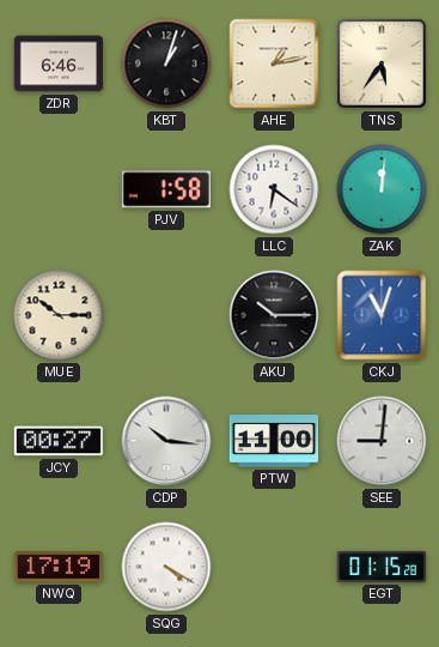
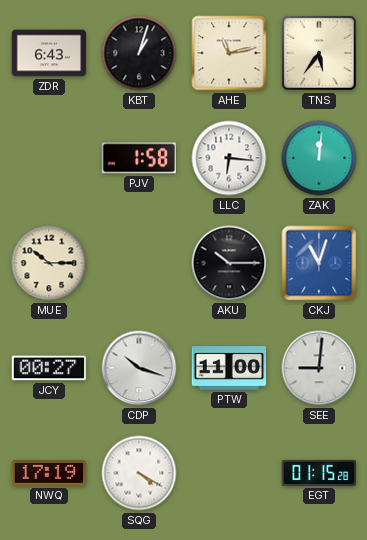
ZDR: 6:46 -> 6:43 (49, 53)
AHE: 1:13 -> 11:13 (229, 53)
LLC: 6:21 -> 6:16 (229, 158)
CDP: 10:16 -> 10:18 (139, 368)
